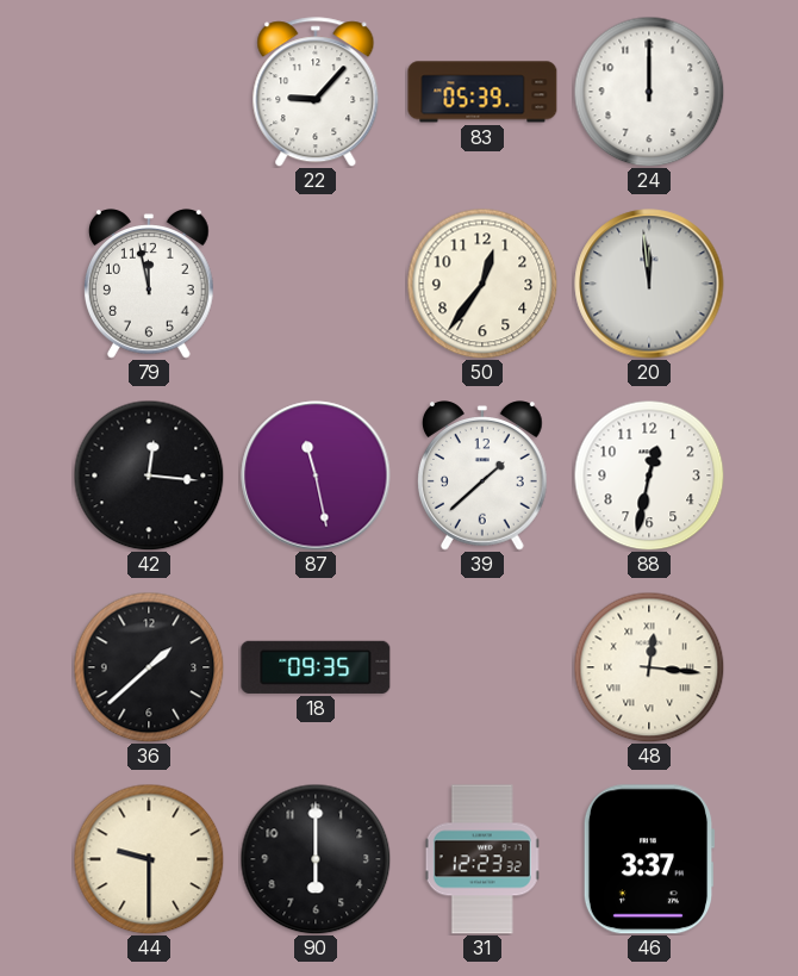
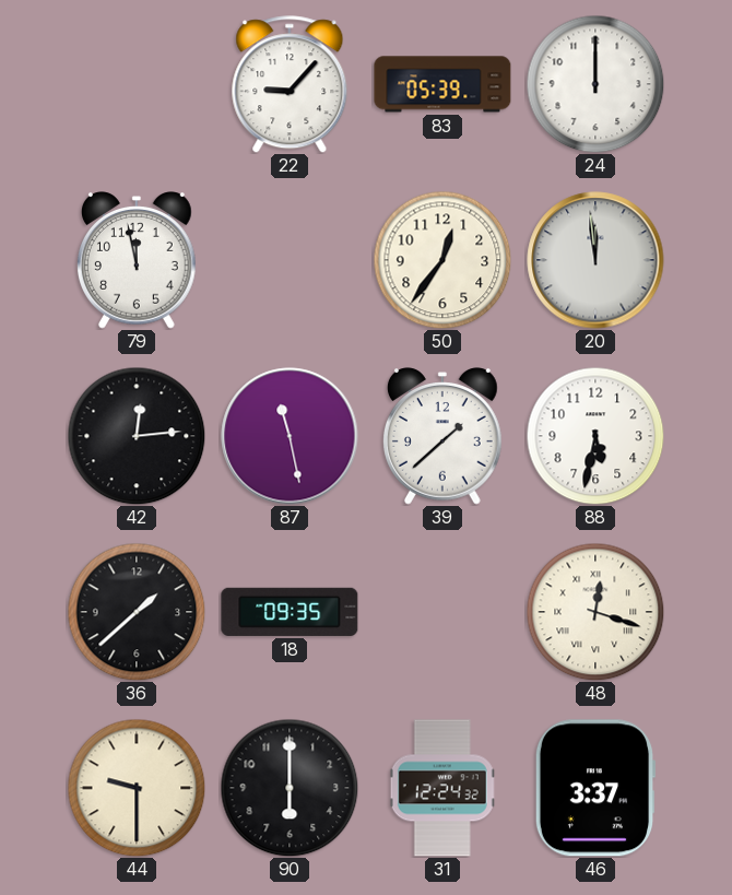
42: 12:16 -> 12:14 (137, 436)
88: 12:32 -> 5:32 (595, 436)
48: 12:16 -> 12:18 (595, 612)
31: 12:23 -> 12:24 (442, 788)
